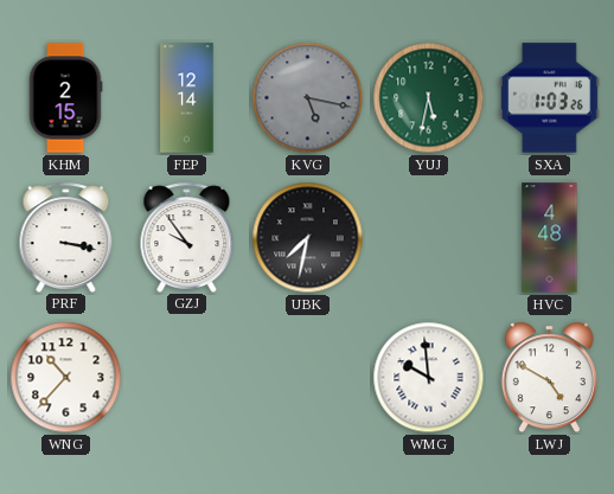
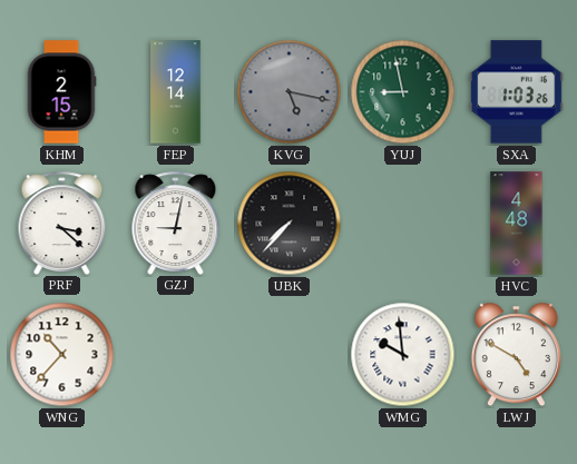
YUJ: 5:32 -> 8:58 (403, 92)
PRF: 3:17 -> 3:22 (62, 223)
GZJ: 9:54 -> 9:02 (176, 223)
UBK: 7:32 -> 7:37 (290, 224)
